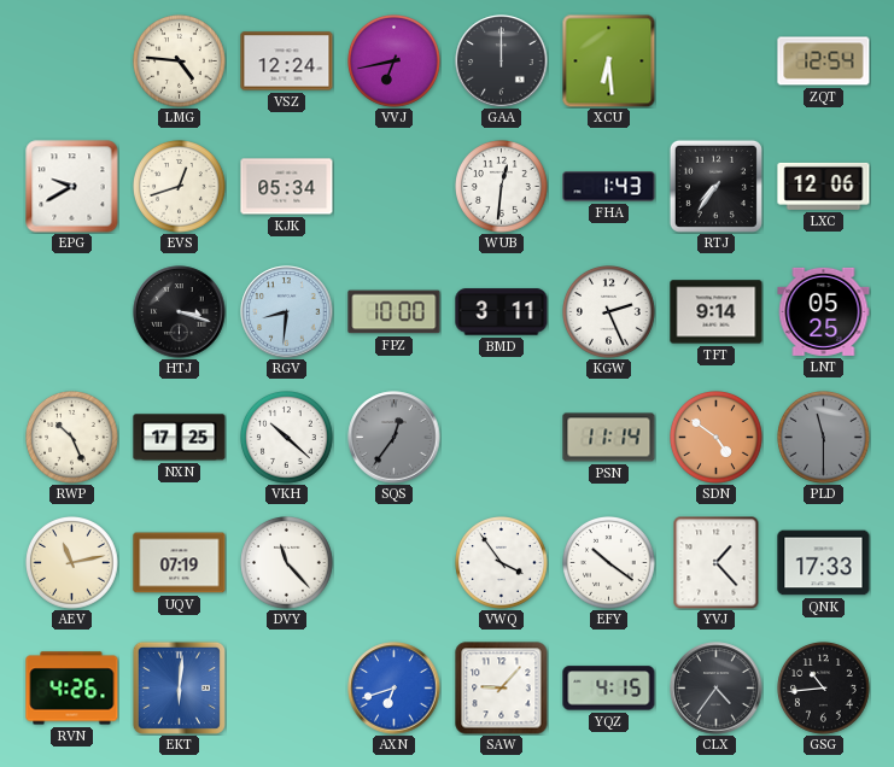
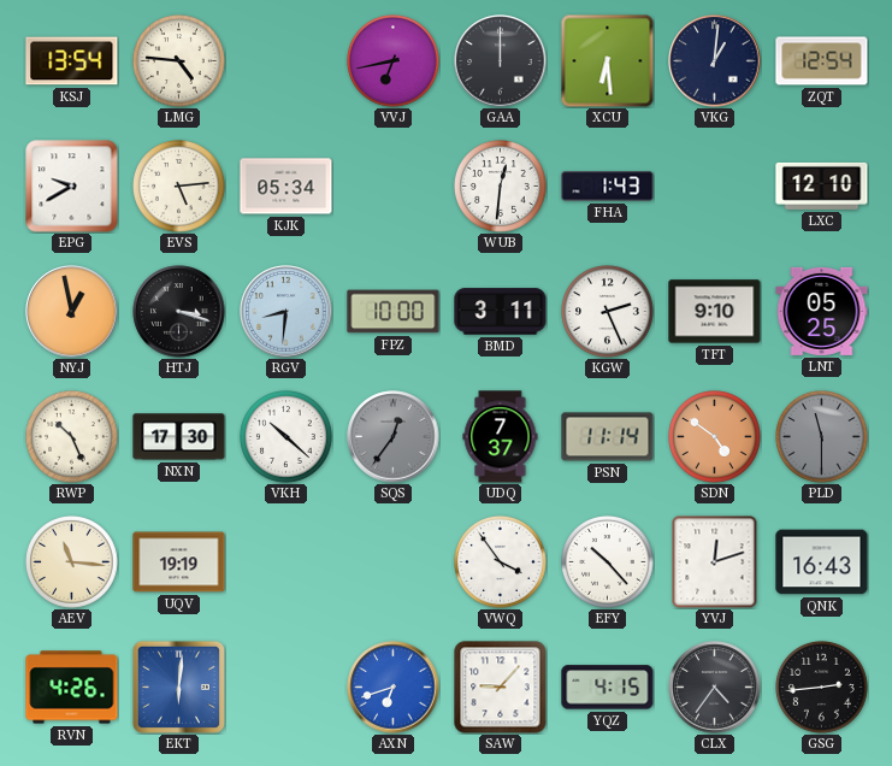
KSJ: none -> 13:54 (72, 61)
VSZ: 12:24 -> none (287, 62)
VKG: none -> 1:01 (715, 61)
EVS: 12:42 -> 5:14 (179, 187)
RTJ: 7:36 -> none (715, 186)
LXC: 12:06 -> 12:10 (822, 185)
NYJ: none -> 12:58 (72, 312)
TFT: 9:14 -> 9:10 (715, 312)
NXN: 17:25 -> 17:30 (179, 437)
UDQ: none -> 7:37 (501, 437)
AEV: 11:13 -> 11:16 (72, 562)
UQV: 07:19 -> 19:19 (179, 562)
DVY: 11:23 -> none (287, 563)
EFY: 10:21 -> 10:23 (608, 562)
YVJ: 1:23 -> 12:12 (715, 561)
QNK: 17:33 -> 16:43 (822, 562)
GSG: 10:44 -> 2:44 (822, 688)
